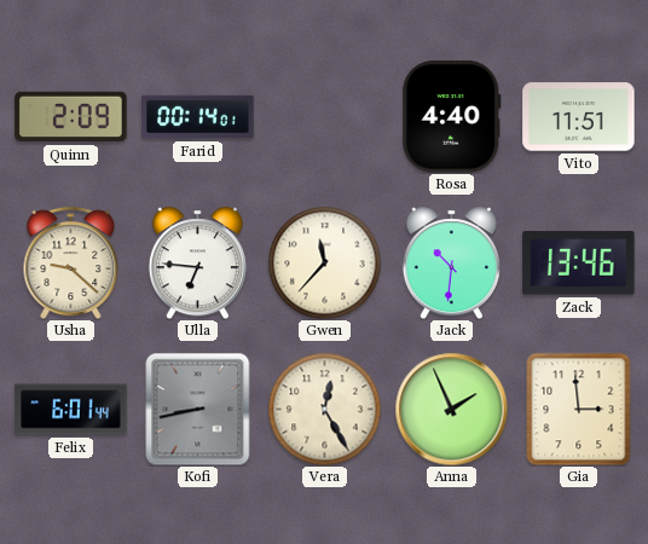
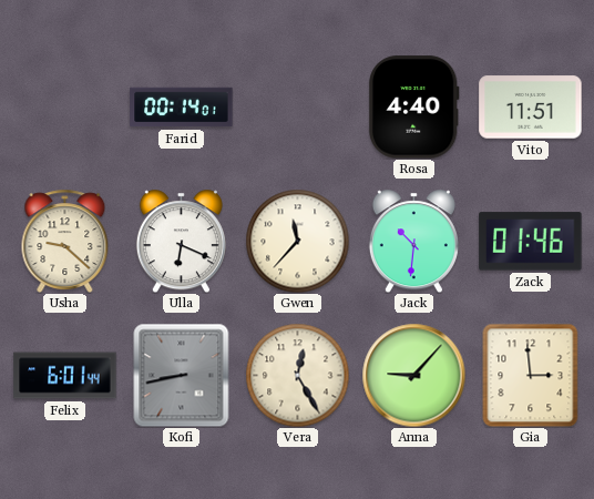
Quinn: 2:09 -> none (71, 117)
Ulla: 6:46 -> 6:19 (181, 241)
Zack: 13:46 -> 01:46 (531, 242)
Anna: 1:56 -> 9:07 (413, 375)
